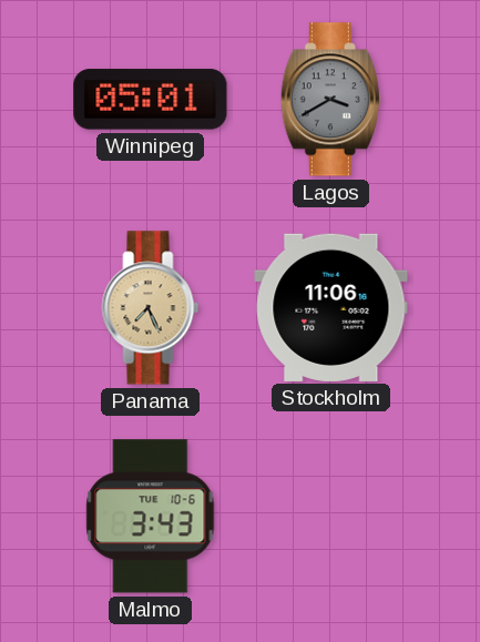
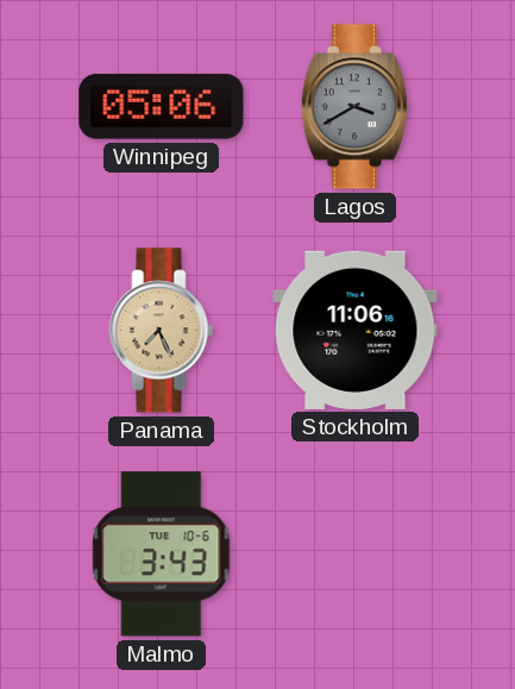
Winnipeg: 05:01 -> 05:06 (162, 107)
